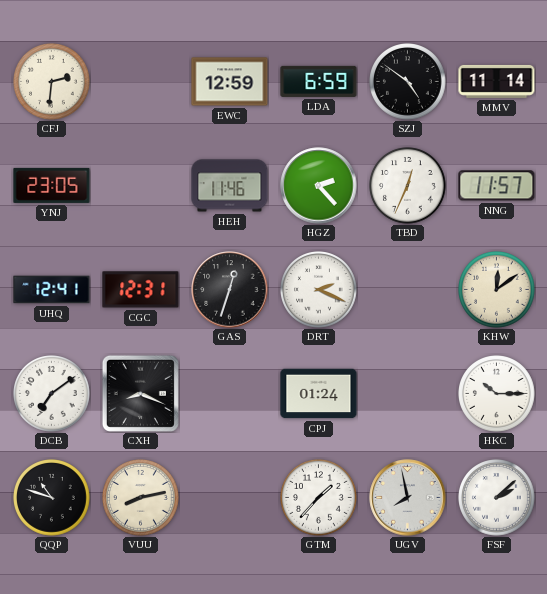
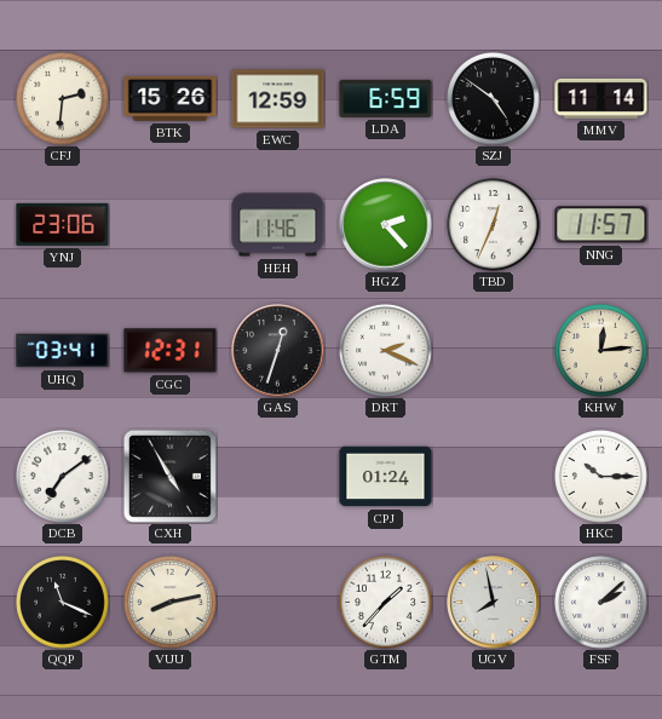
BTK: none -> 15:26 (171, 98)
YNJ: 23:05 -> 23:06 (63, 224)
UHQ: 12:41 -> 03:41 (63, 351)
KHW: 12:09 -> 12:14 (601, 351)
CXH: 8:19 -> 4:55 (169, 476)
QQP: 10:48 -> 11:19 (63, 603)
